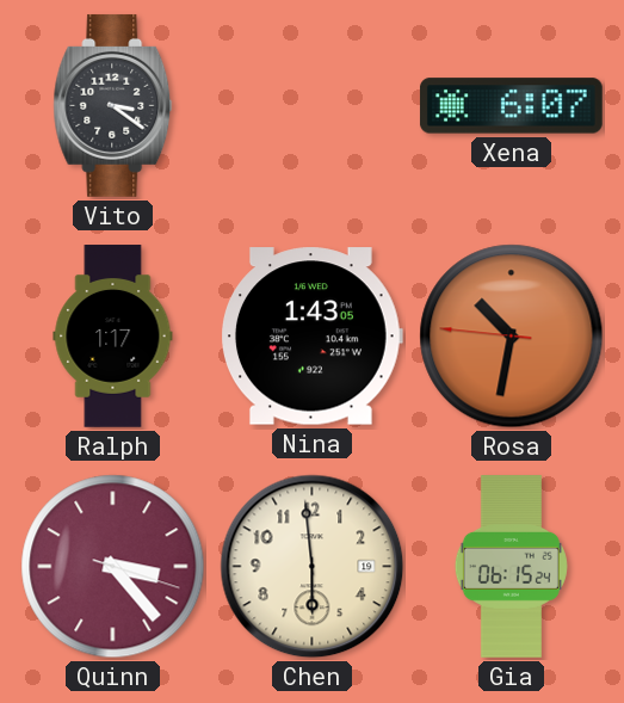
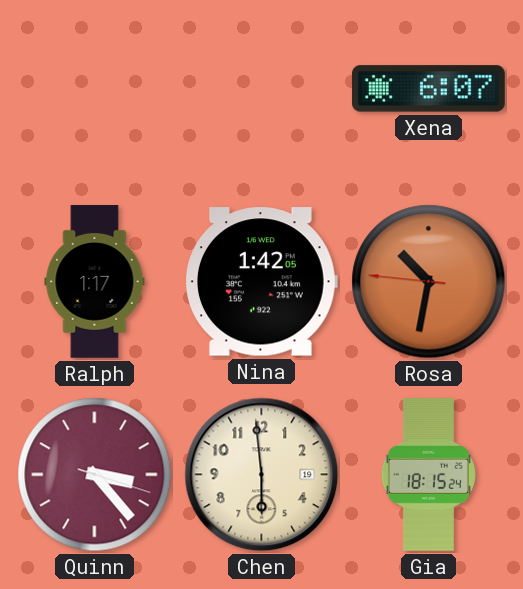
Vito: 3:21 -> none (113, 106)
Nina: 1:43 -> 1:42 (262, 282)
Gia: 06:15 -> 18:15 (428, 475)
